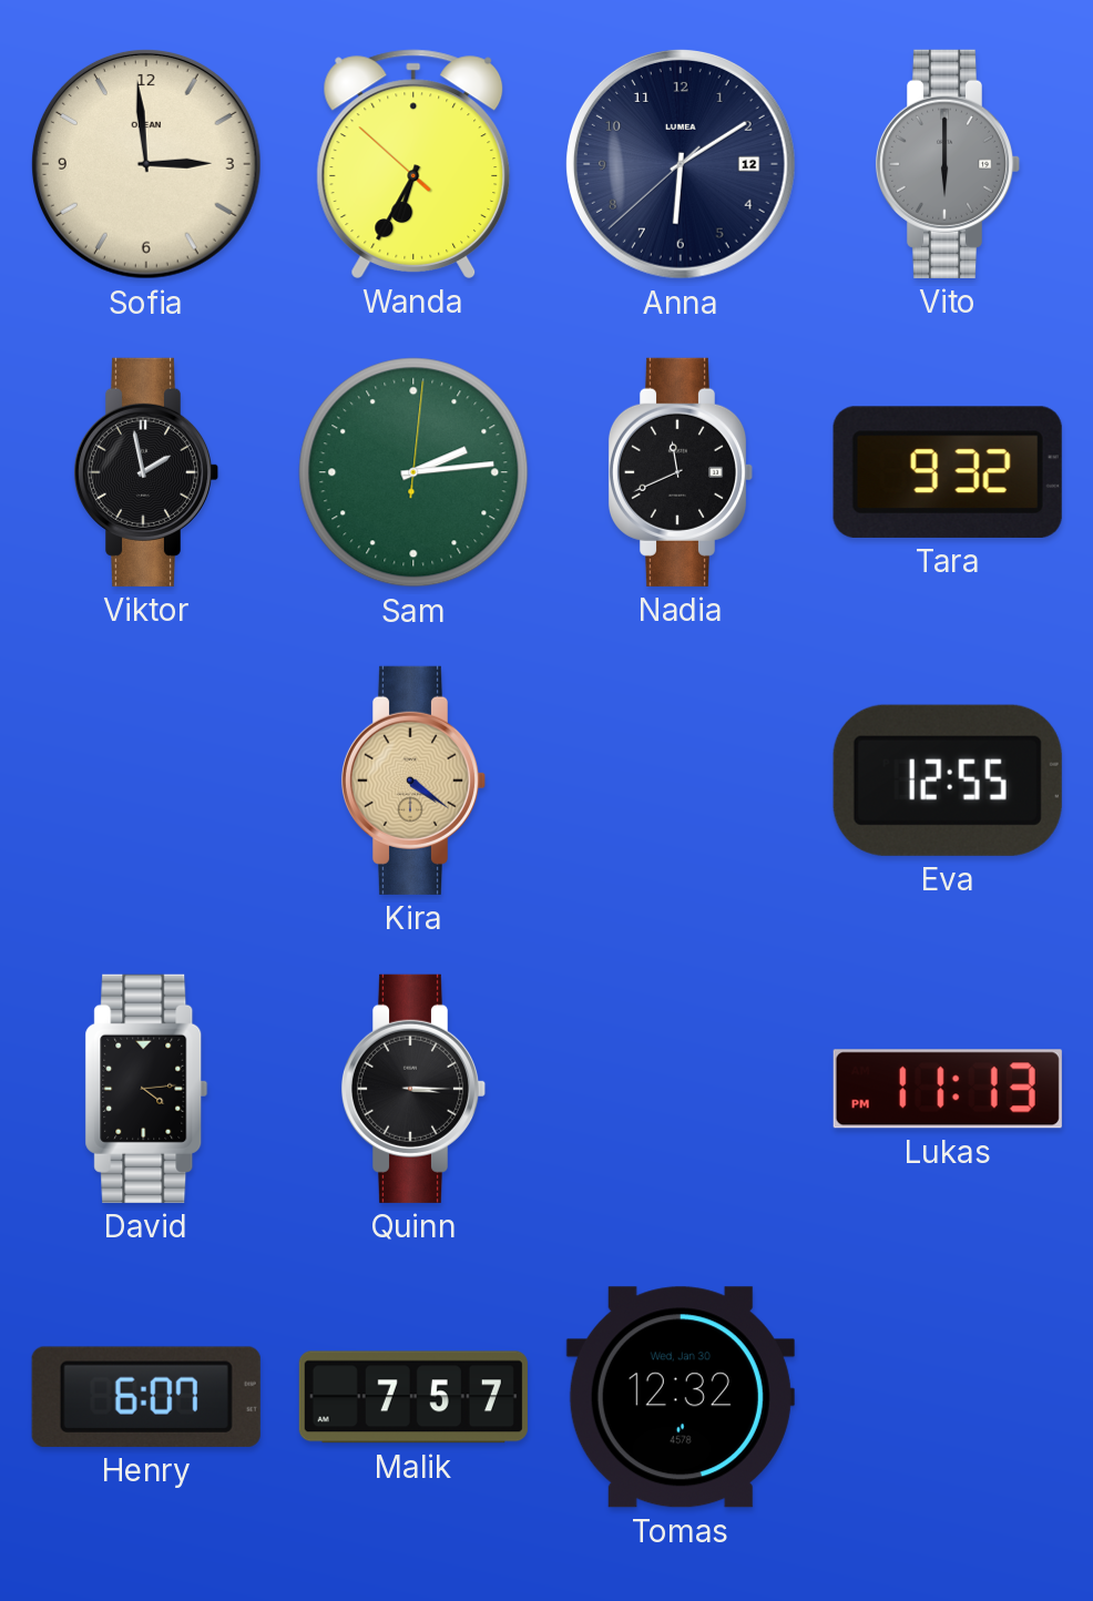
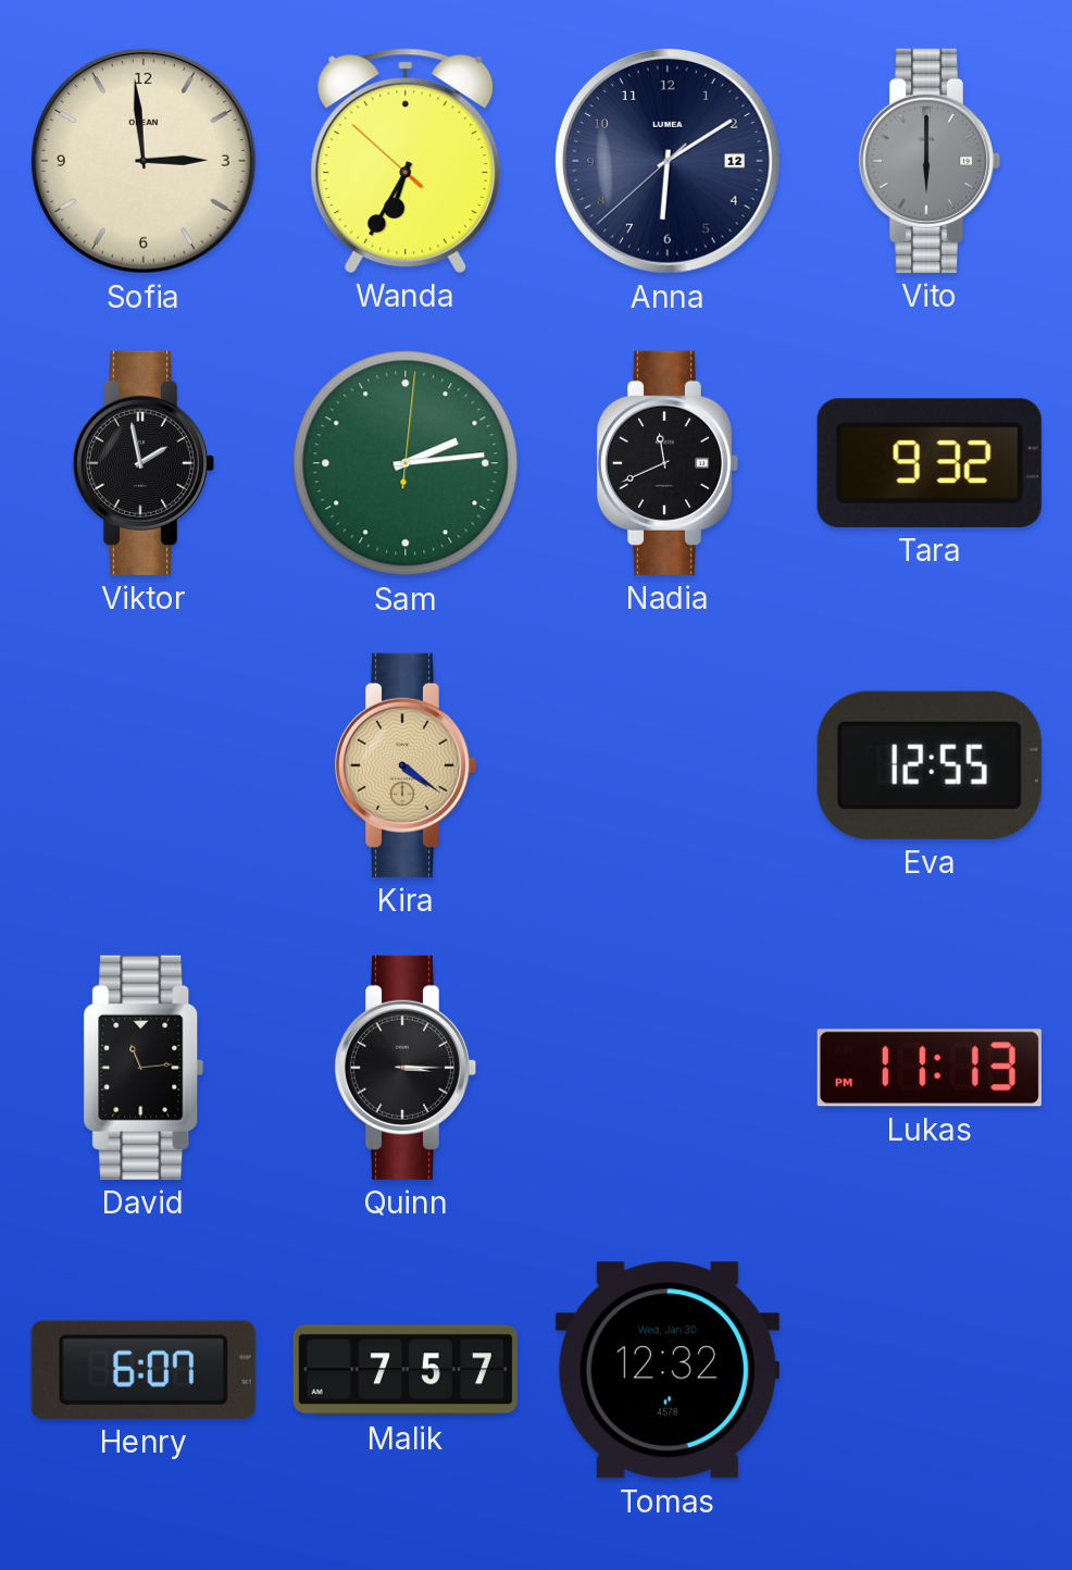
David: 4:14 -> 11:14 (144, 1068)
